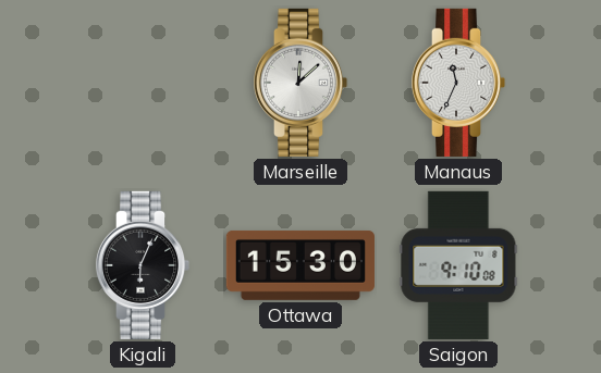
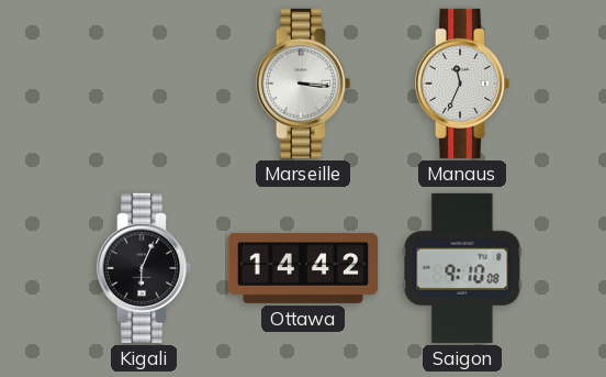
Marseille: 12:08 -> 3:16 (303, 84)
Ottawa: 15:30 -> 14:42 (303, 268)
